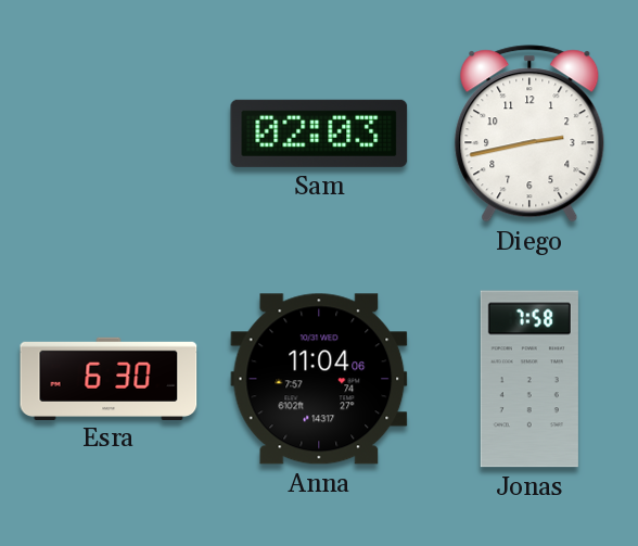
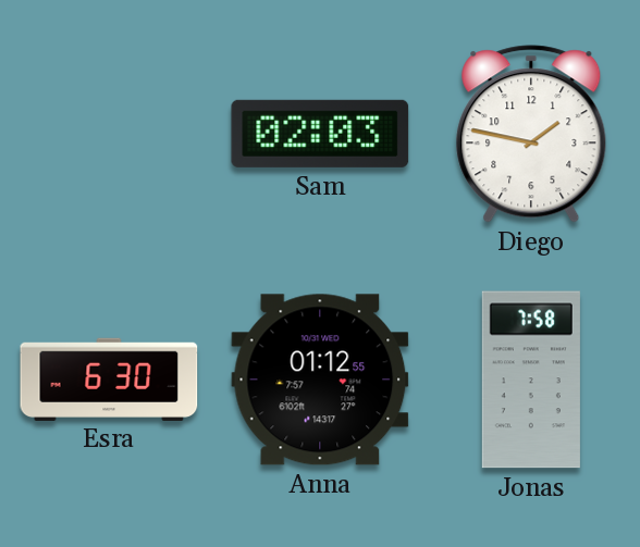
Diego: 2:43 -> 1:47 (531, 134)
Anna: 11:04 -> 01:12 (320, 380)
